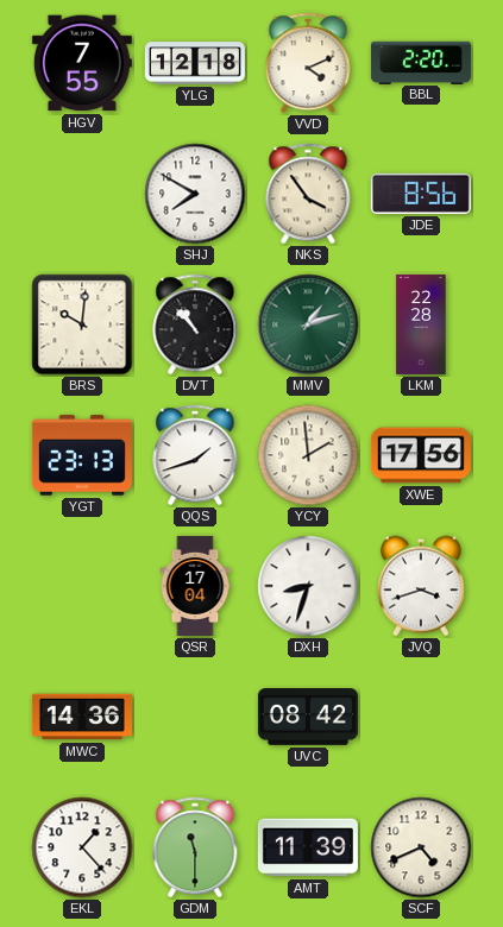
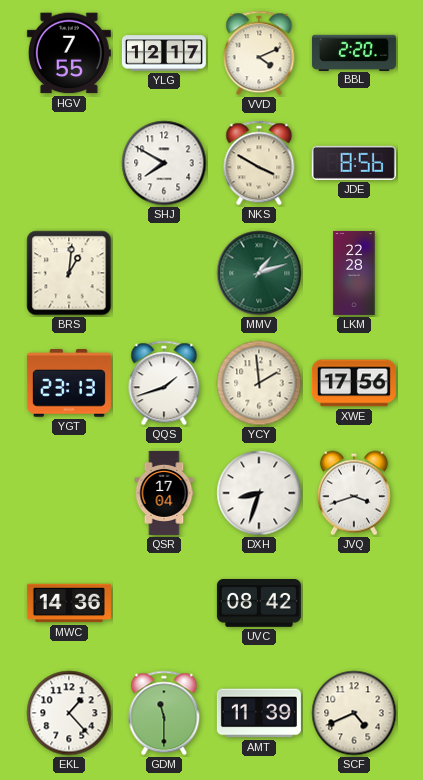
YLG: 12:18 -> 12:17 (164, 53)
NKS: 3:54 -> 3:50 (259, 163)
BRS: 10:01 -> 1:01 (69, 273)
DVT: 10:53 -> none (195, 324)
